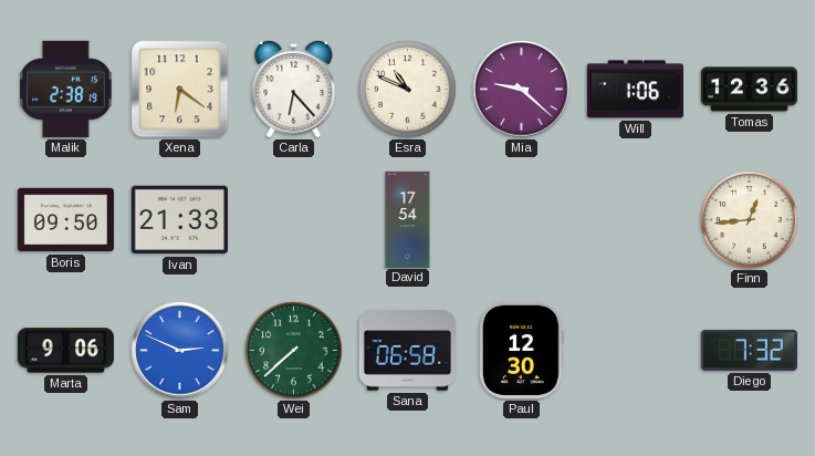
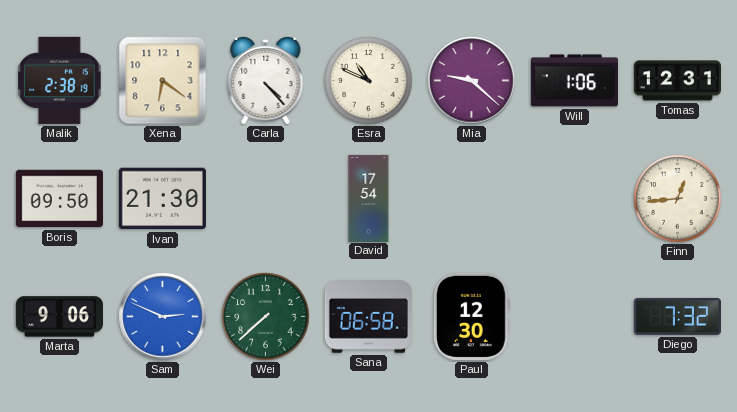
Carla: 6:23 -> 4:23 (266, 80)
Tomas: 12:36 -> 12:31 (677, 81)
Ivan: 21:33 -> 21:30 (162, 199)
